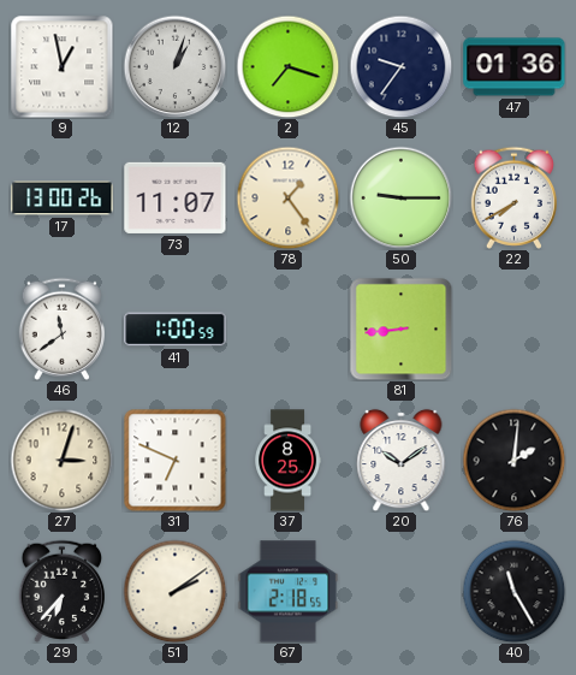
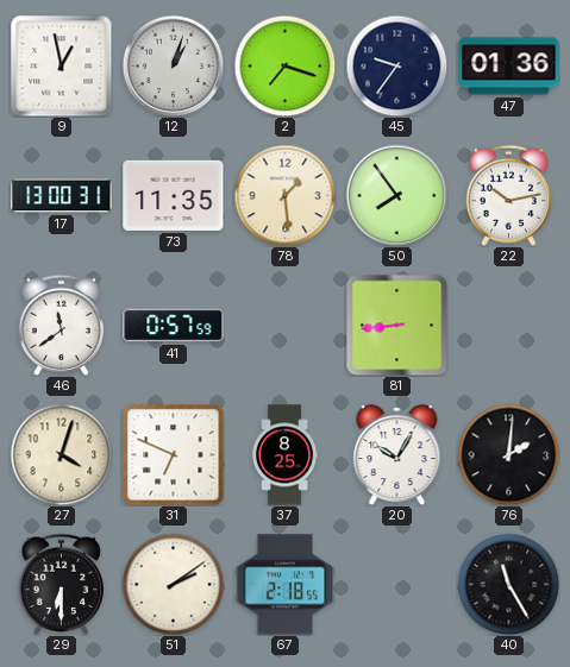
17: 13:00:26 -> 13:00:31 (62, 196)
73: 11:07 -> 11:35 (174, 195)
78: 1:24 -> 1:29 (284, 195)
50: 9:15 -> 7:54 (396, 195)
22: 7:40 -> 10:13 (508, 195)
41: 1:00 -> 0:57 (174, 326)
27: 3:03 -> 4:03 (61, 454)
20: 10:09 -> 10:05 (397, 454)
29: 6:37 -> 6:30 (61, 584)
